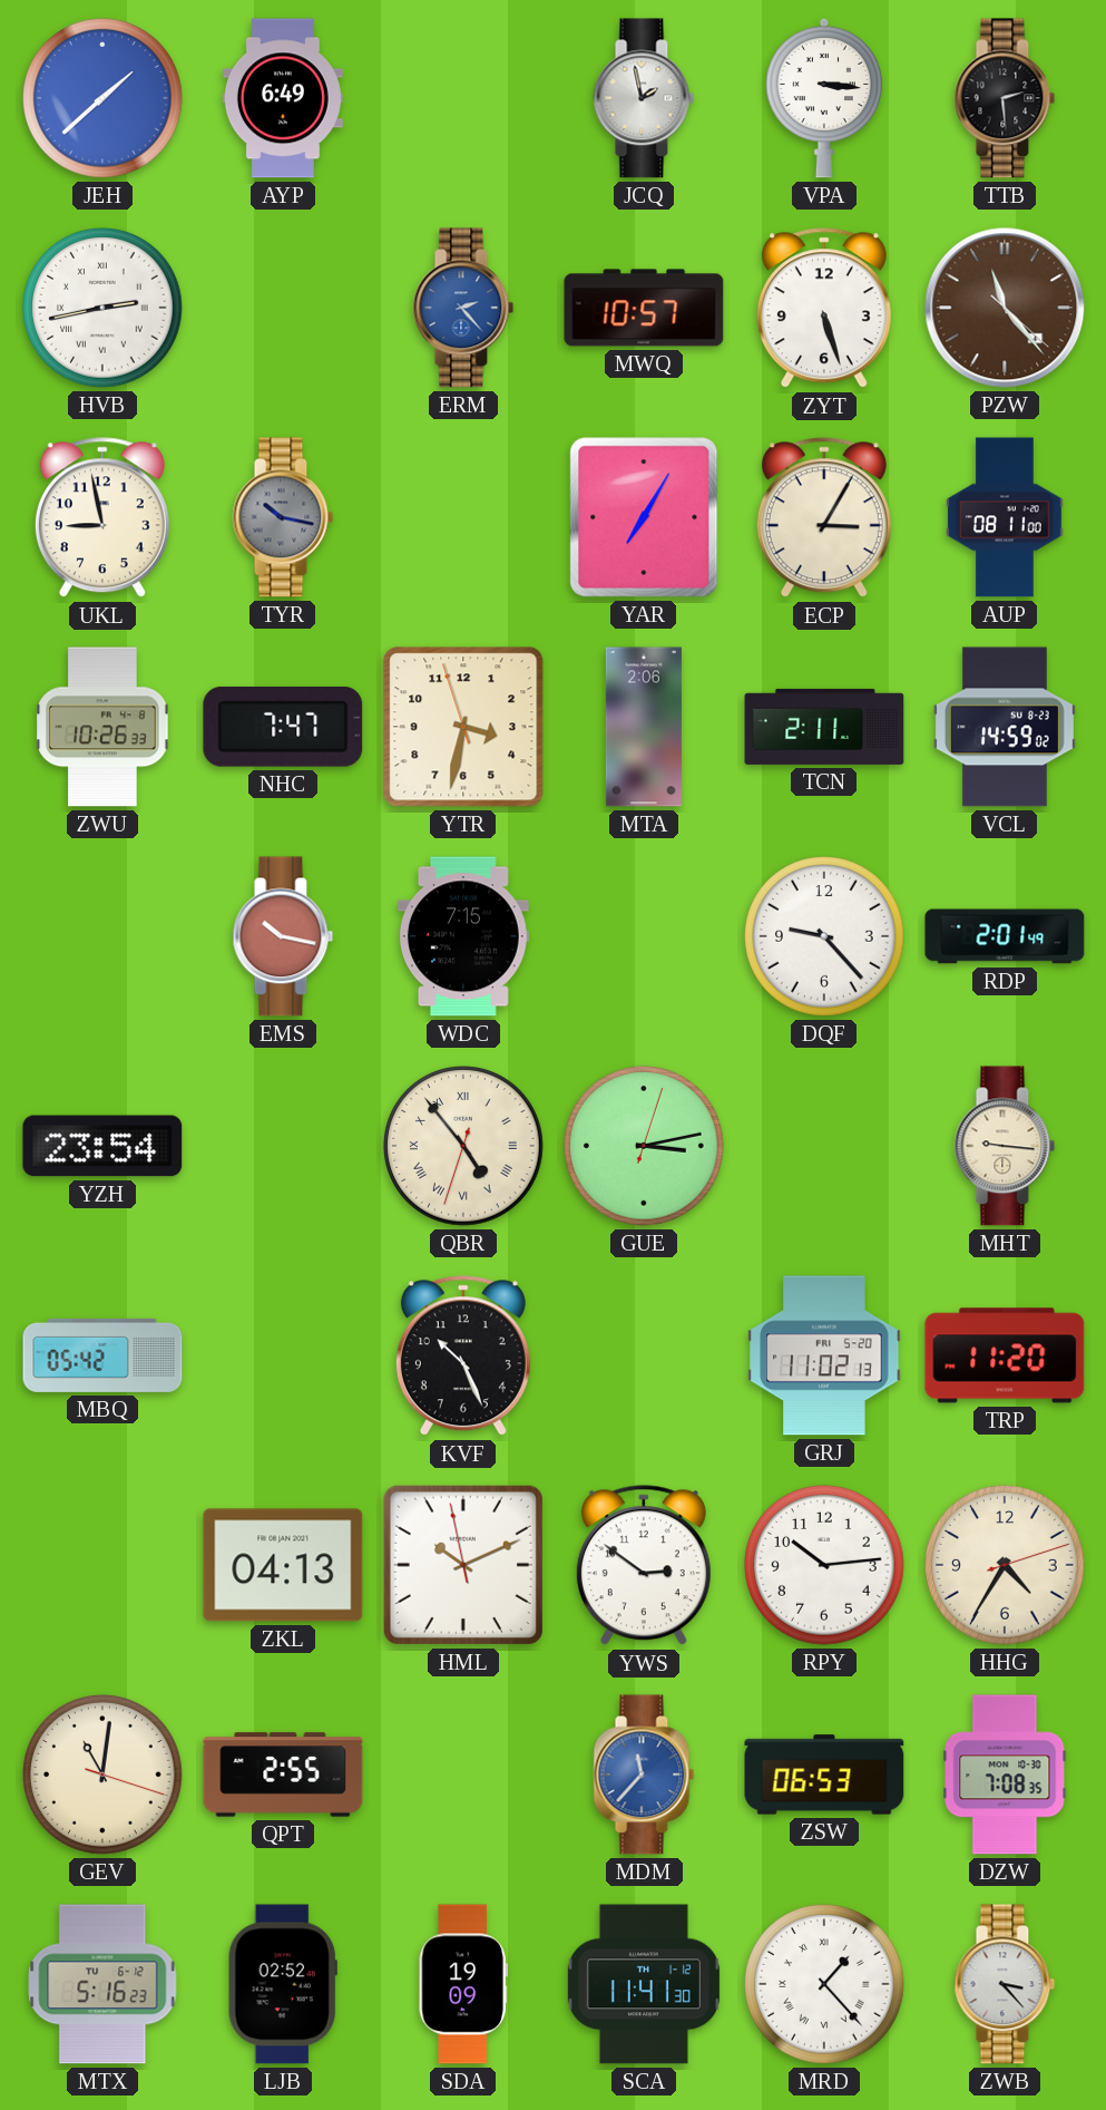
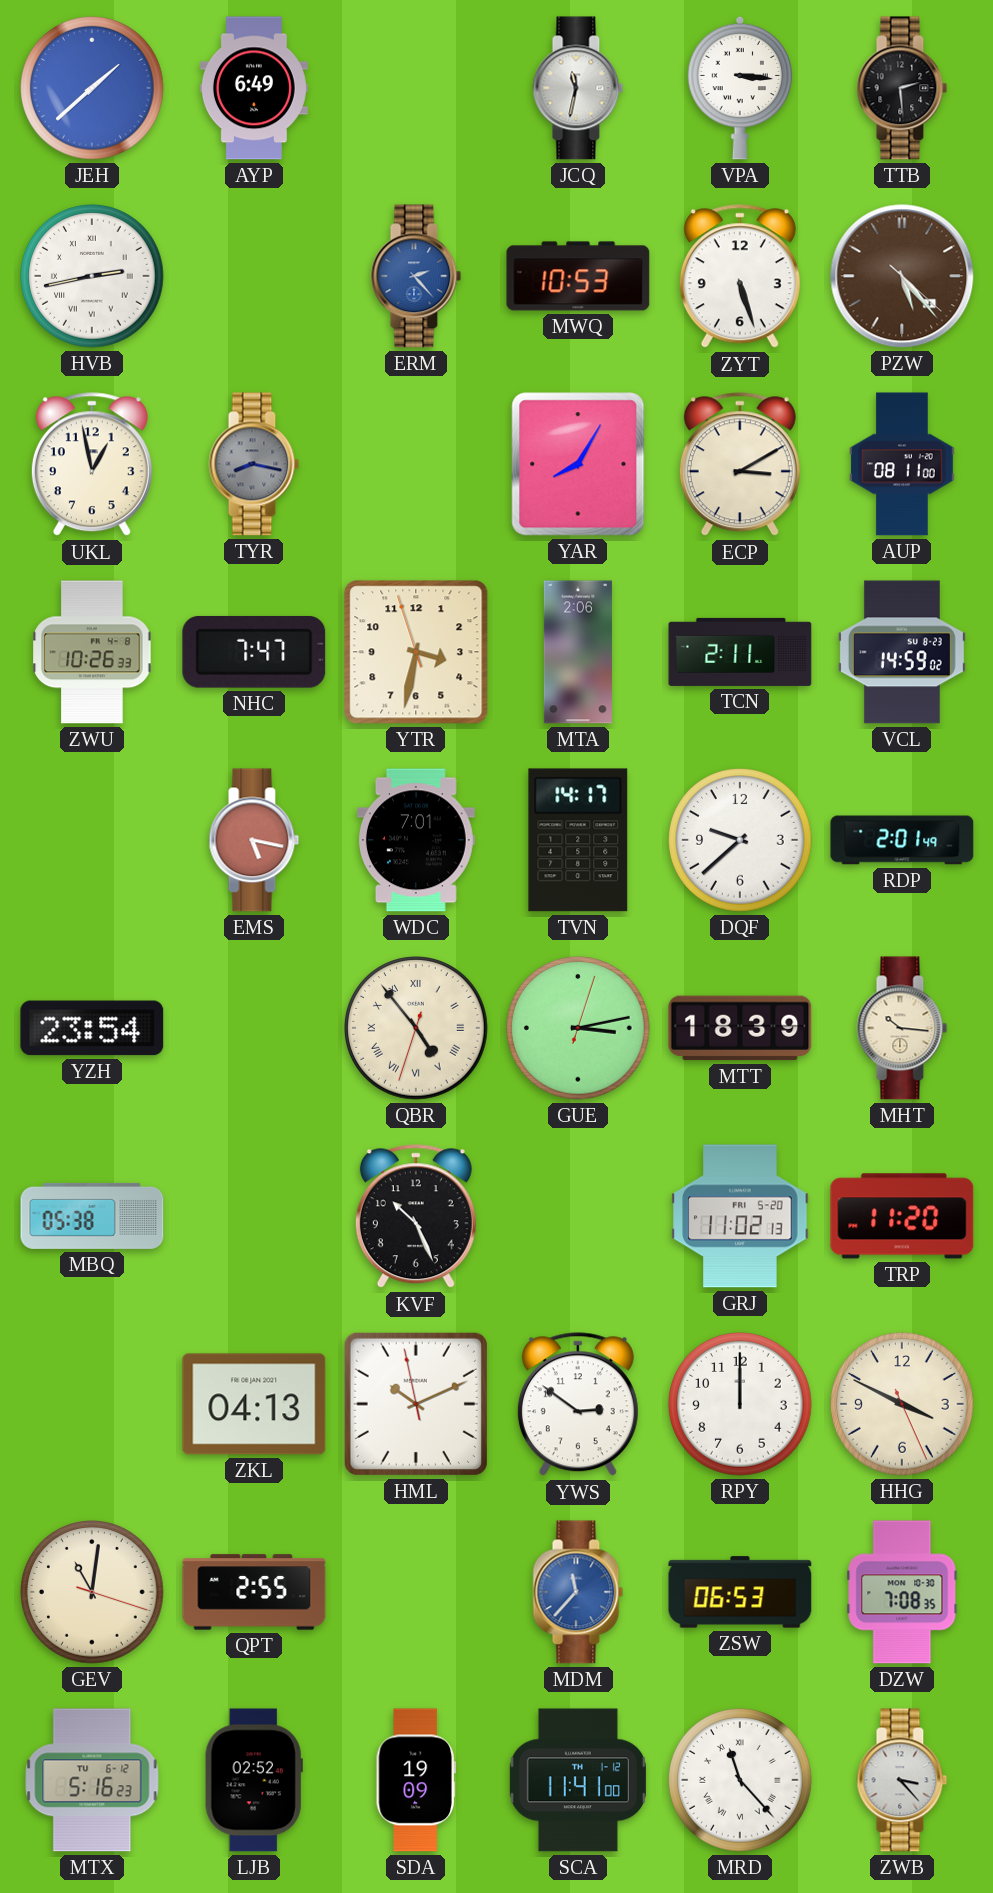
JCQ: 1:58 -> 11:32 (578, 88)
MWQ: 10:57 -> 10:53 (578, 276)
PZW: 11:23 -> 5:23 (902, 276)
UKL: 8:58 -> 12:58 (92, 465)
TYR: 10:17 -> 8:17 (254, 464)
YAR: 7:05 -> 8:05 (578, 464)
ECP: 3:05 -> 3:10 (740, 465)
EMS: 10:17 -> 5:17 (254, 840)
WDC: 7:15 -> 7:01 (416, 840)
TVN: none -> 14:17 (578, 840)
DQF: 9:23 -> 9:38 (740, 840)
MTT: none -> 18:39 (740, 1028)
MHT: 9:16 -> 10:16 (902, 1028)
MBQ: 05:42 -> 05:38 (92, 1216)
RPY: 10:14 -> 12:00 (740, 1404)
HHG: 4:35 -> 3:49 (902, 1404)
SCA: 11:41:30 -> 11:41:00 (578, 1780)
MRD: 1:23 -> 11:23 (740, 1780)
